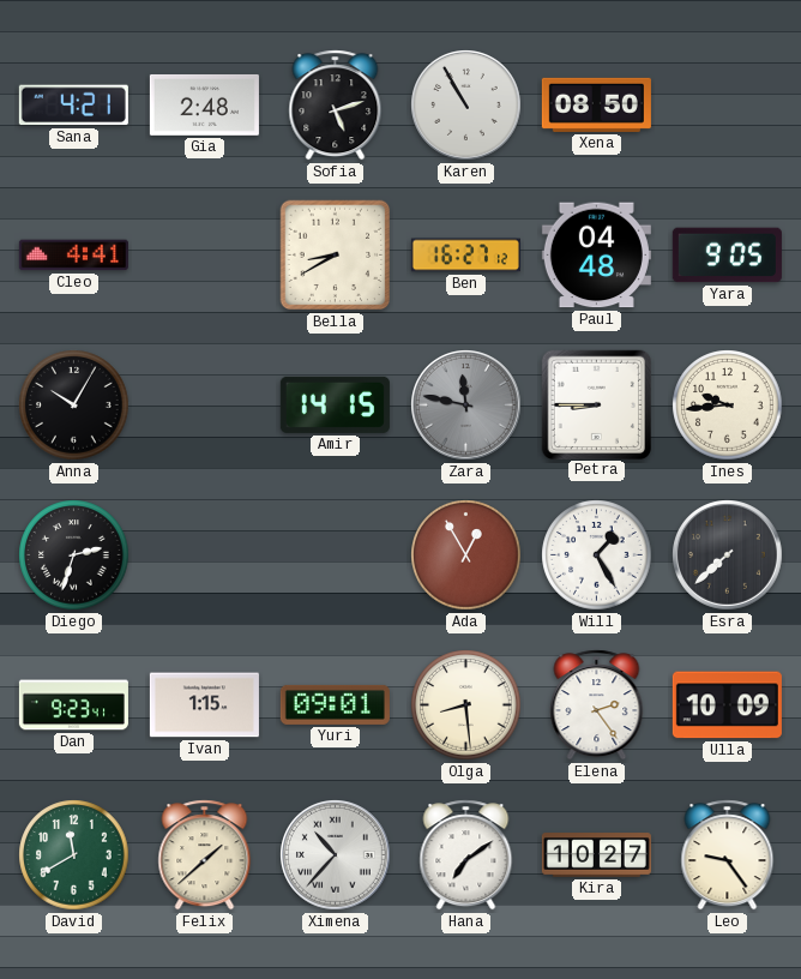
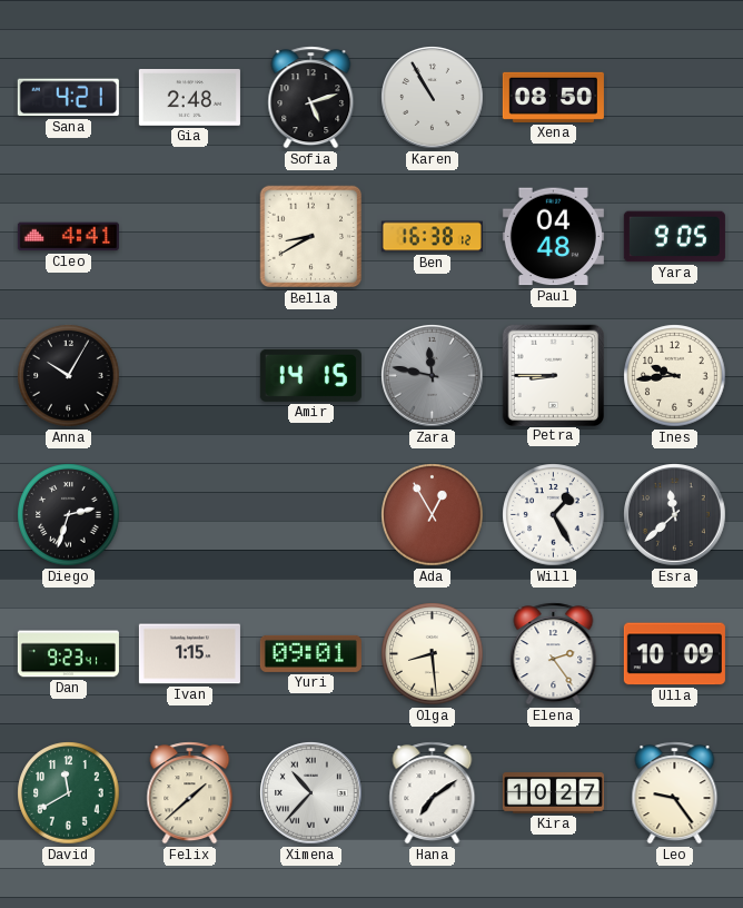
Ben: 16:27 -> 16:38 (432, 237)
Esra: 7:38 -> 11:38 (675, 515)
